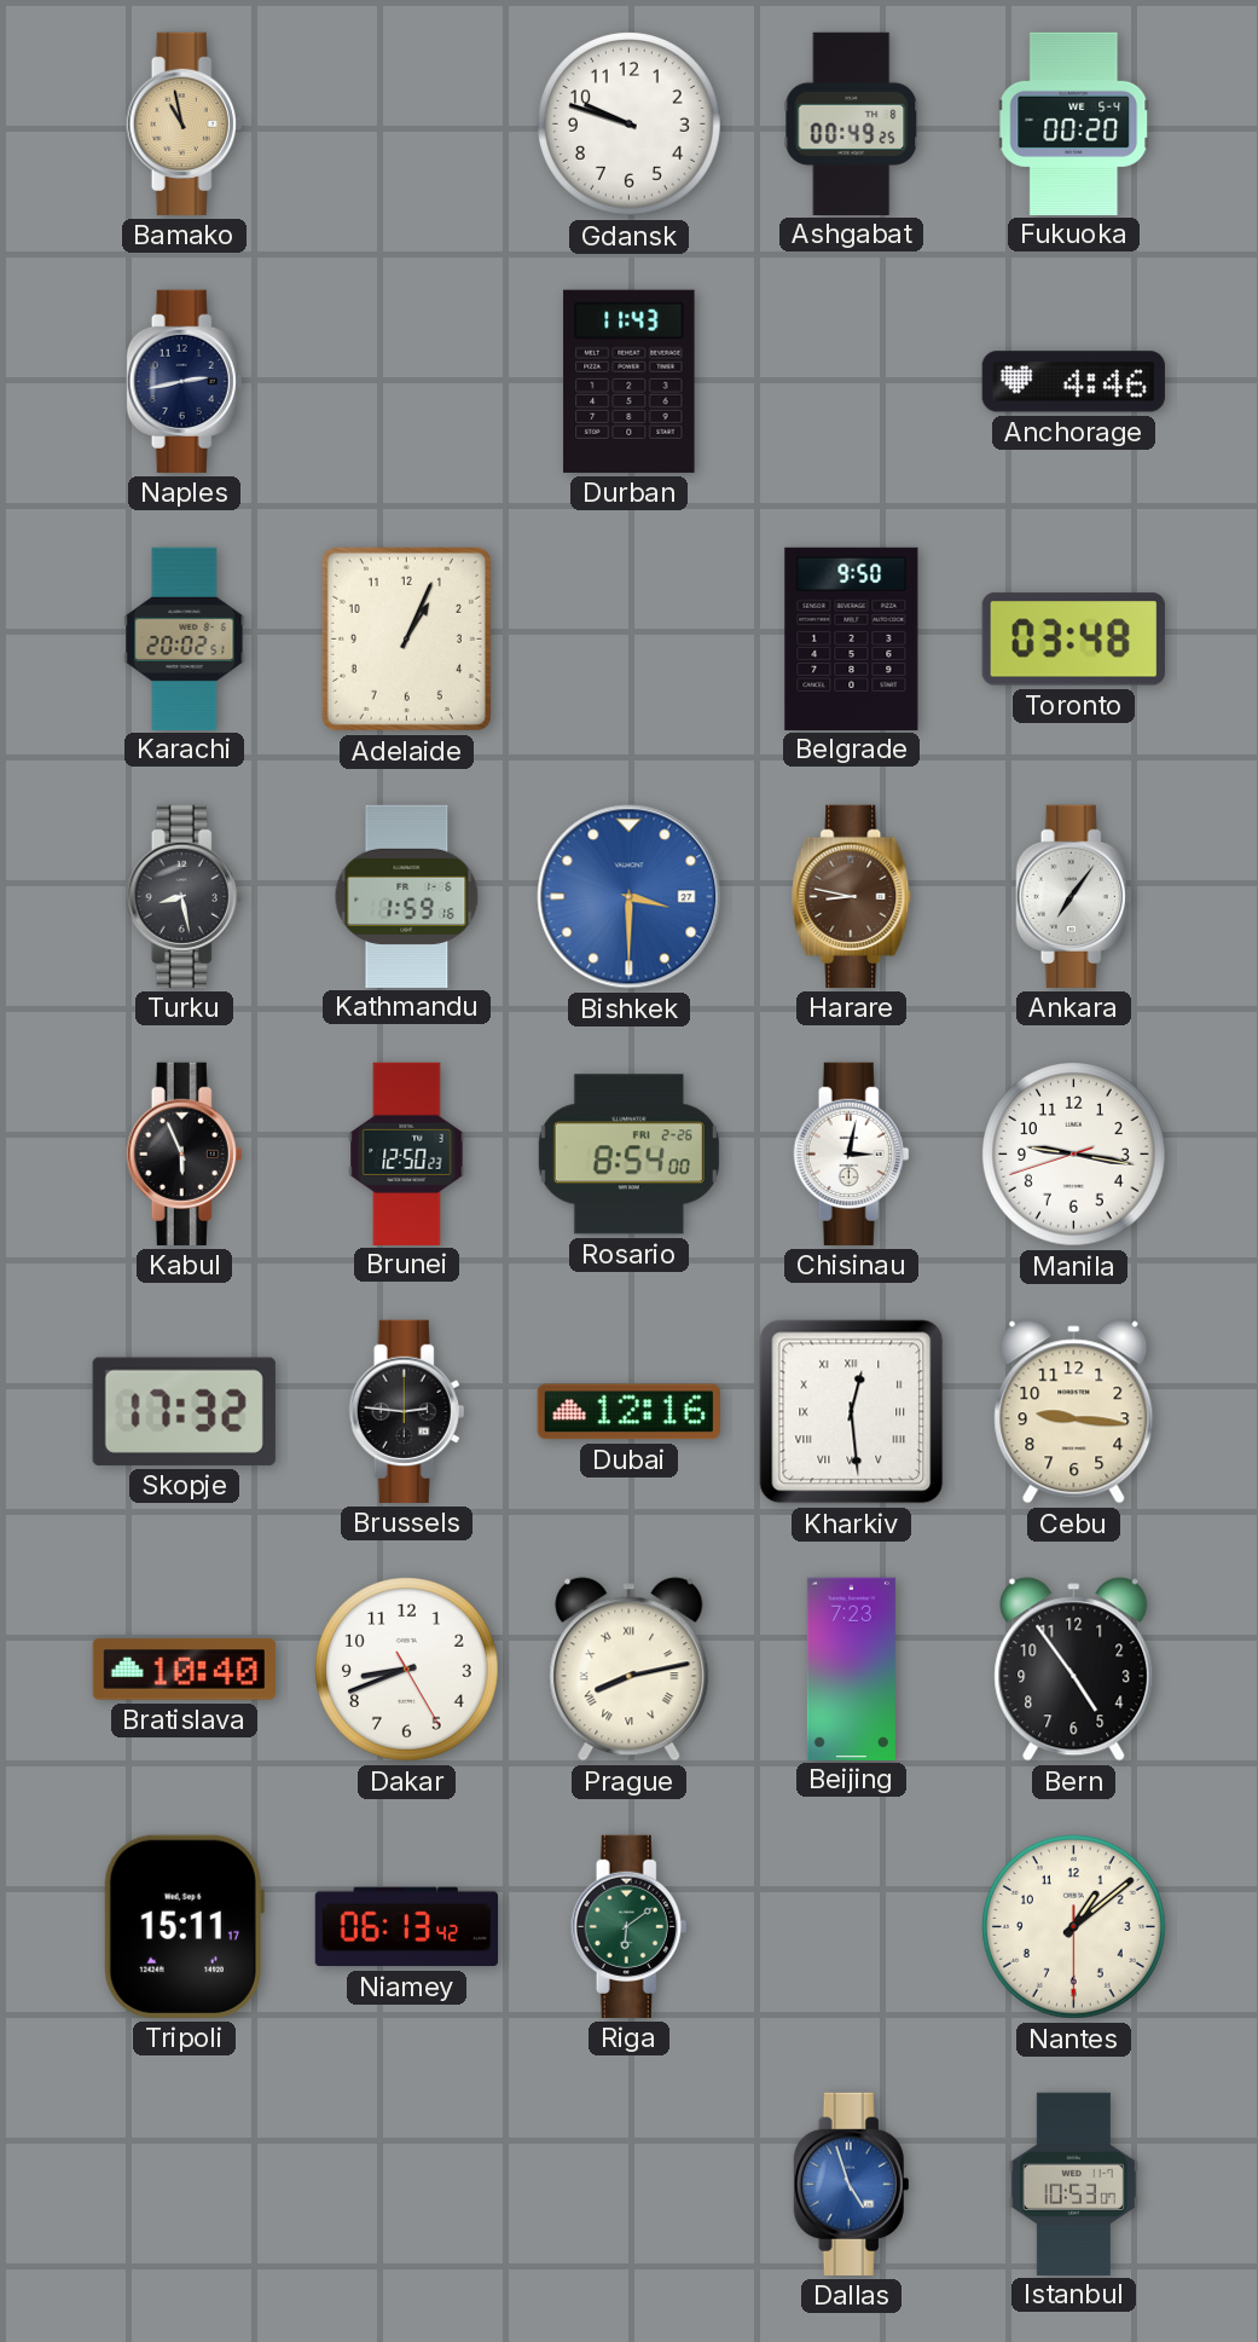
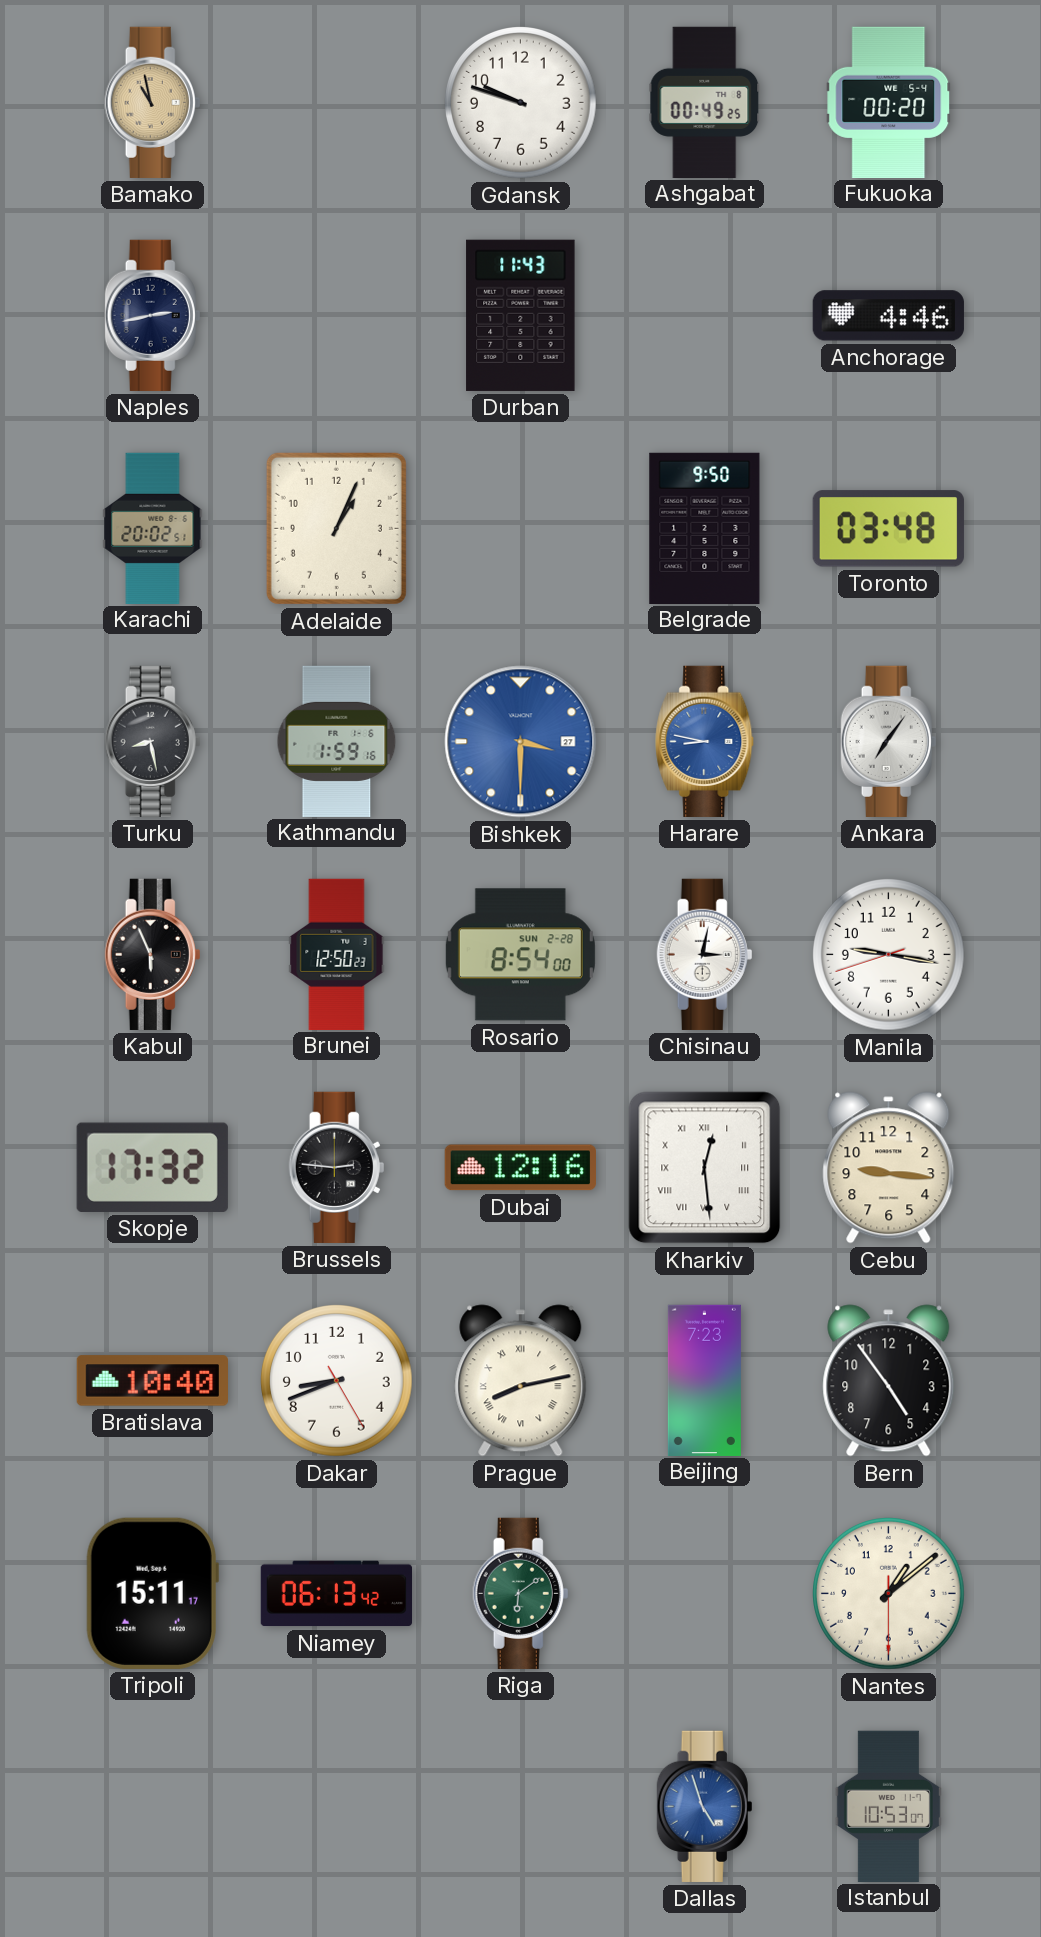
Harare dial: brown -> blue (705, 741)
Rosario date: FRI 2-26 -> SUN 2-28 (520, 955)
